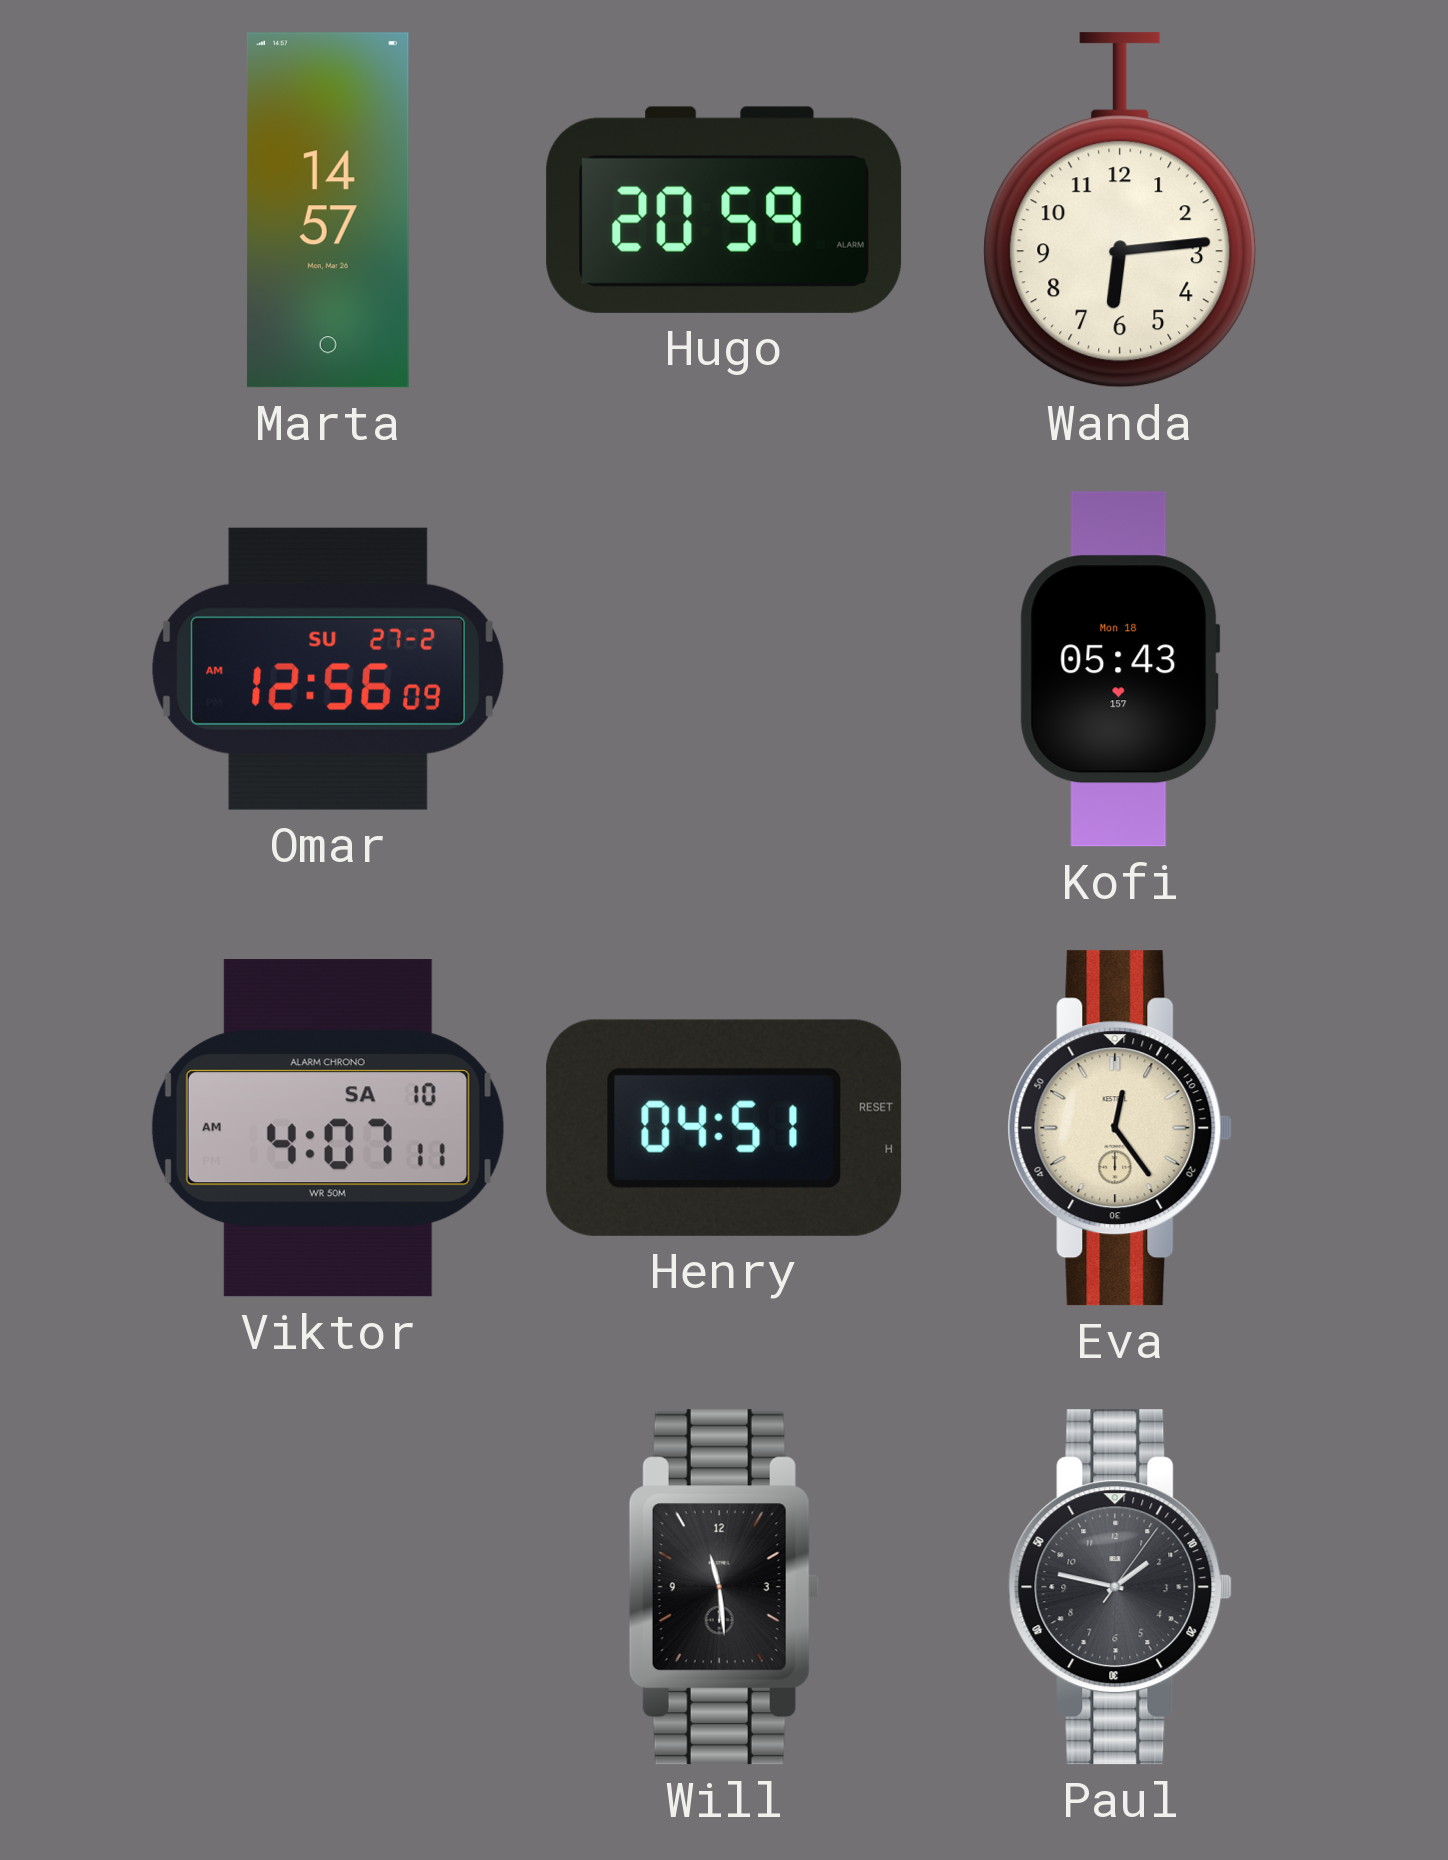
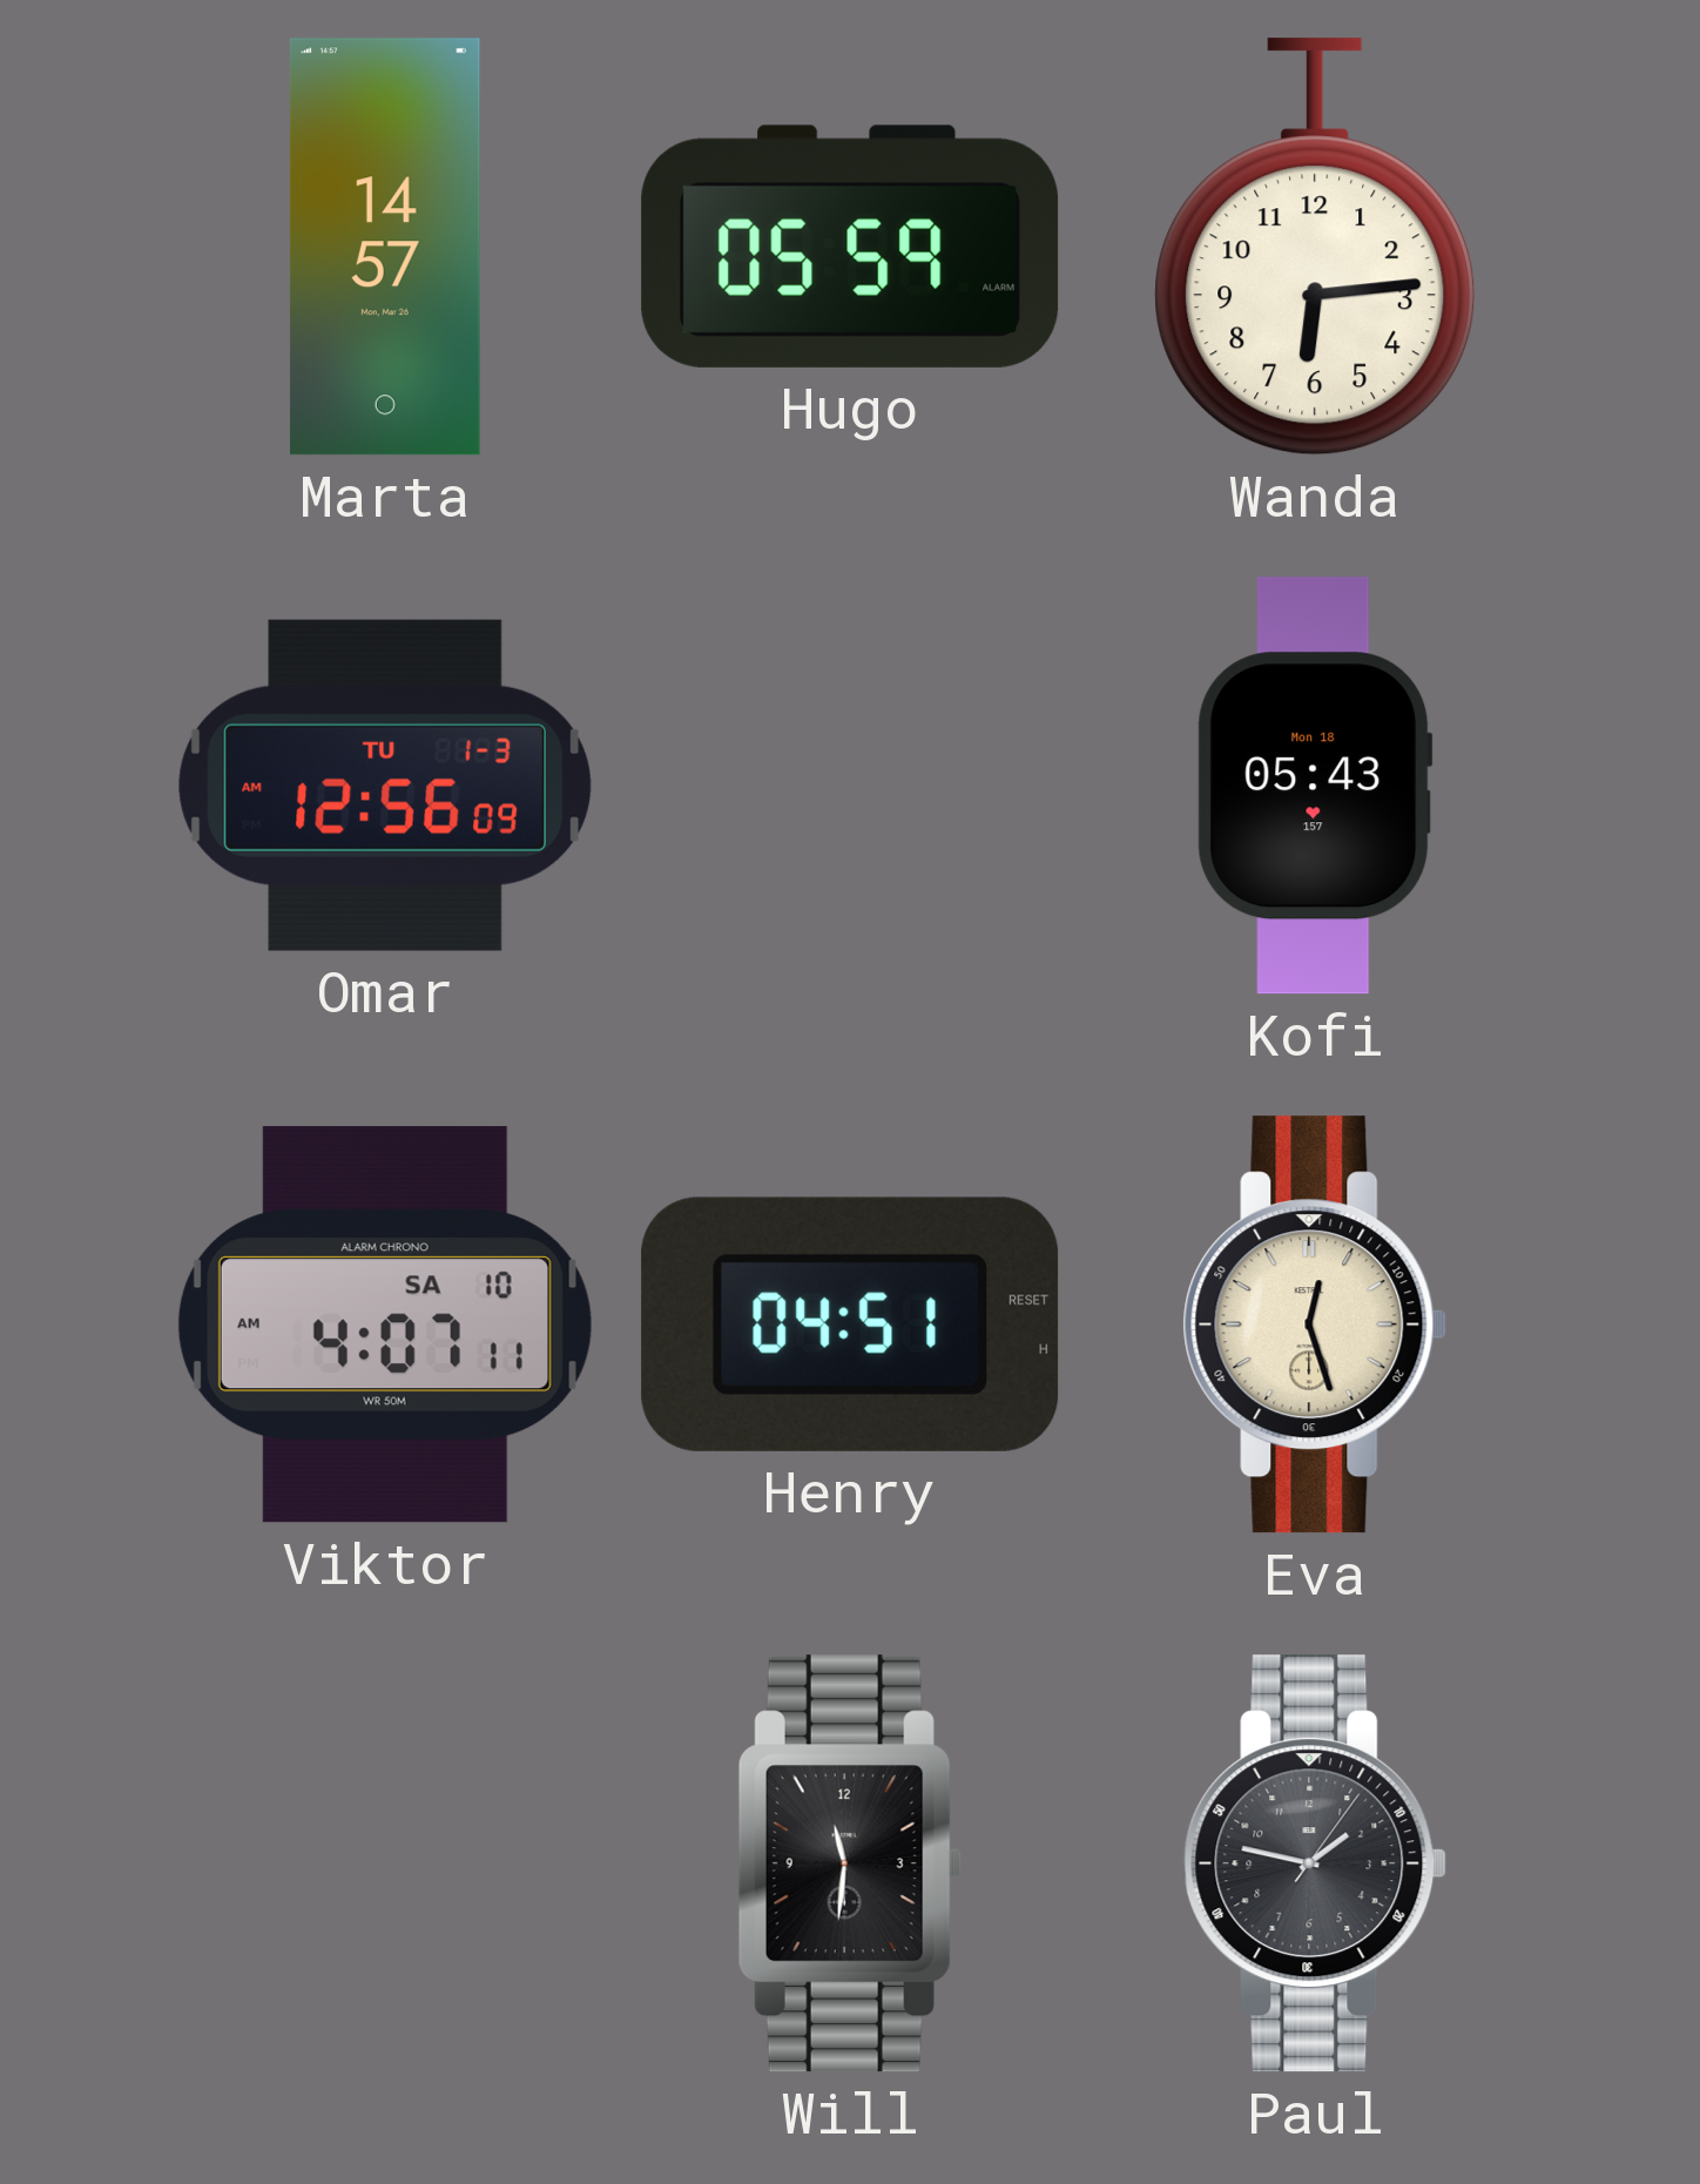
Hugo: 20:59 -> 05:59 (850, 247)
Omar date: SU 27-2 -> TU 1-3 (384, 786)
Eva: 12:24 -> 12:27 (1315, 1324)
Will: 11:29 -> 11:31 (850, 1863)
